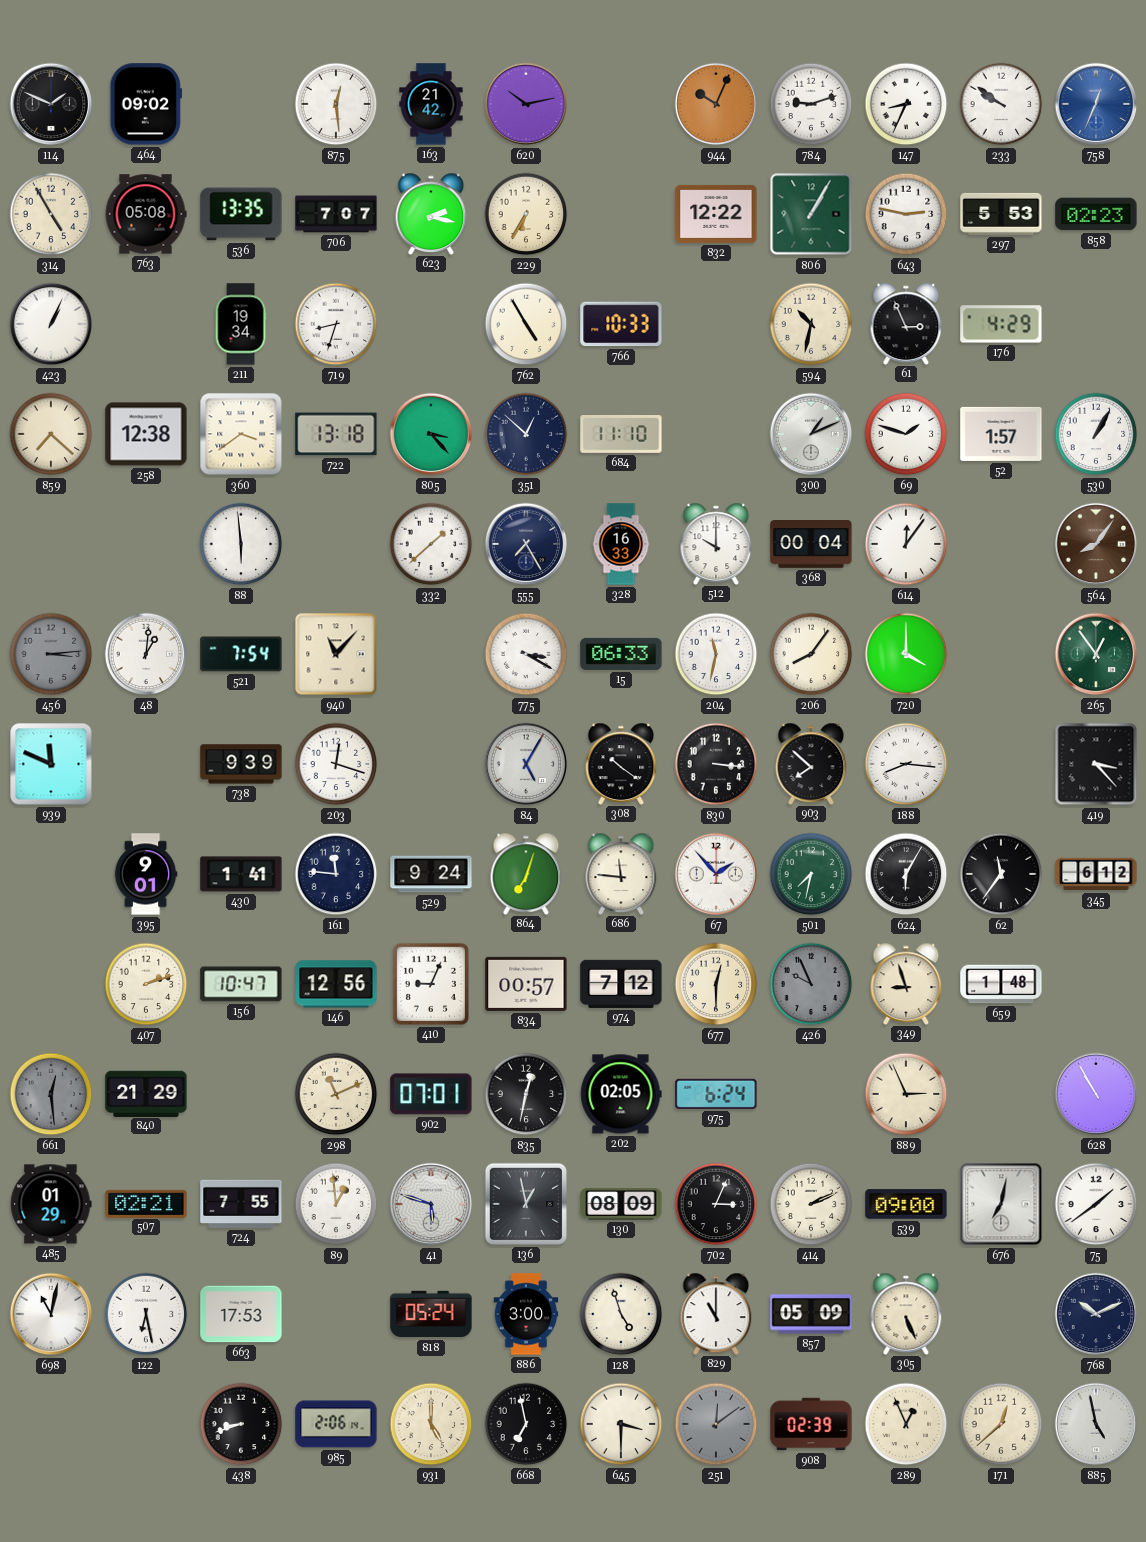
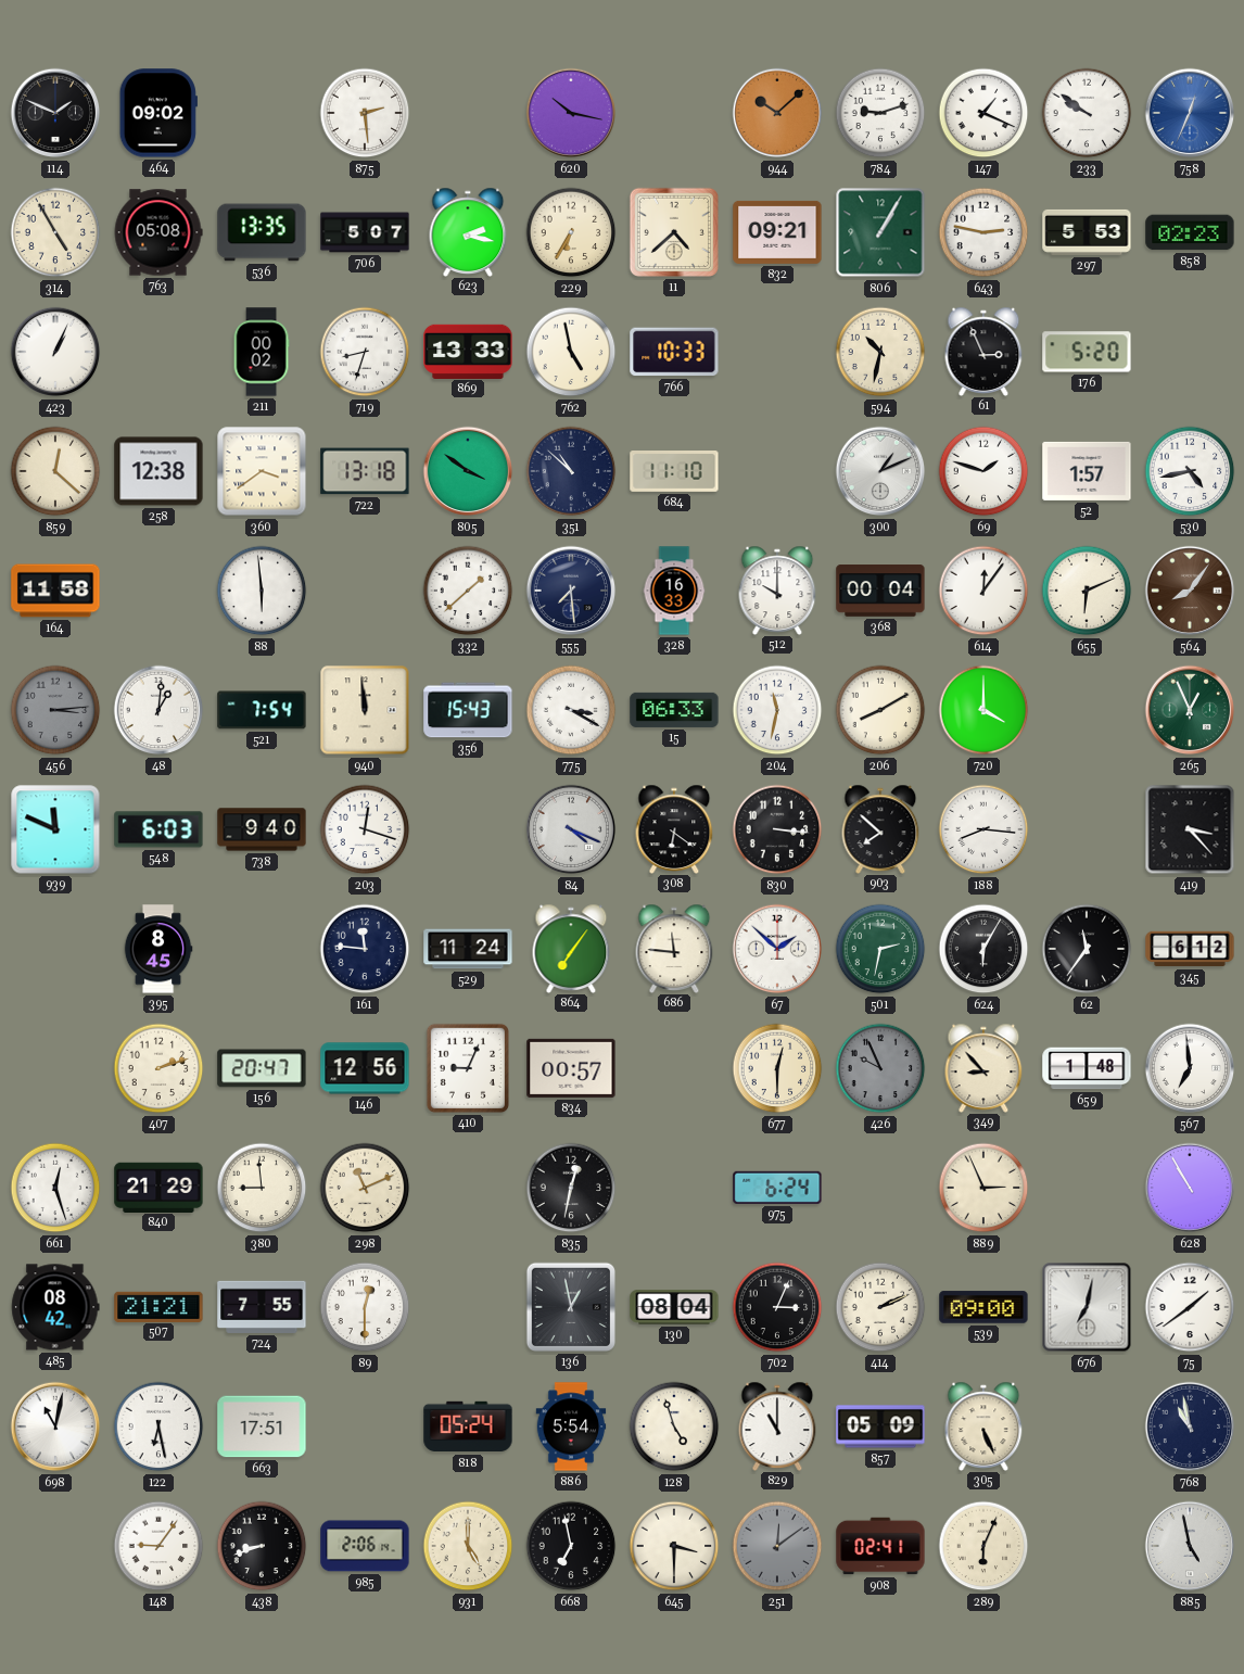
875: 12:29 -> 2:29 (365, 113)
163: 21:42 -> none (431, 104)
620: 10:13 -> 10:17 (571, 113)
944: 10:04 -> 10:08 (777, 113)
147: 8:34 -> 1:19 (983, 113)
706: 7:07 -> 5:07 (365, 232)
11: none -> 4:38 (674, 232)
832: 12:22 -> 09:21 (777, 232)
211: 19:34 -> 00:02 (262, 352)
869: none -> 13:33 (468, 351)
762: 4:55 -> 4:58 (571, 352)
176: 4:29 -> 5:20 (1087, 352)
859: 7:22 -> 12:22 (55, 471)
805: 3:23 -> 3:51 (468, 471)
351: 12:52 -> 10:52 (571, 471)
530: 1:05 -> 4:43 (1190, 471)
164: none -> 11:58 (55, 591)
555: 7:25 -> 7:29 (571, 591)
655: none -> 6:11 (1087, 591)
940: 11:07 -> 11:59 (365, 710)
356: none -> 15:43 (468, 710)
206: 8:06 -> 8:10 (880, 710)
265: 12:54 -> 12:56 (1190, 710)
548: none -> 6:03 (158, 829)
738: 9:39 -> 9:40 (262, 829)
84: 5:05 -> 4:19 (571, 829)
308: 10:21 -> 6:21 (674, 828)
395: 9:01 -> 8:45 (158, 949)
430: 1:41 -> none (241, 874)
529: 9:24 -> 11:24 (468, 949)
864: 7:03 -> 7:06 (571, 948)
67: 1:53 -> 1:52 (777, 949)
501: 7:32 -> 2:32 (880, 949)
156: 10:47 -> 20:47 (262, 1068)
974: 7:12 -> none (621, 984)
349: 8:57 -> 8:53 (983, 1067)
567: none -> 6:59 (1190, 1068)
661: 12:29 -> 12:27 (55, 1188)
661 dial: grey -> white (55, 1188)
380: none -> 8:59 (262, 1188)
902: 07:01 -> none (431, 1094)
202: 02:05 -> none (621, 1094)
485: 01:29 -> 08:42 (55, 1307)
507: 02:21 -> 21:21 (158, 1306)
89: 12:59 -> 12:30 (365, 1307)
41: 5:48 -> none (431, 1204)
130: 08:09 -> 08:04 (674, 1307)
663: 17:53 -> 17:51 (262, 1426)
886: 3:00 -> 5:54 (571, 1426)
768: 10:11 -> 10:58 (1190, 1426)
148: none -> 9:06 (158, 1546)
908: 02:39 -> 02:41 (880, 1546)
289: 12:56 -> 6:04 (983, 1546)
171: 12:38 -> none (1001, 1424)
